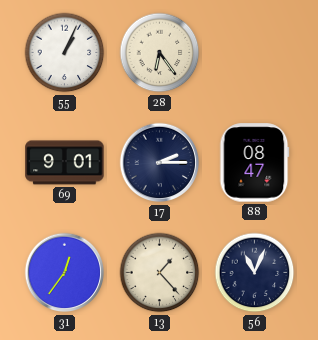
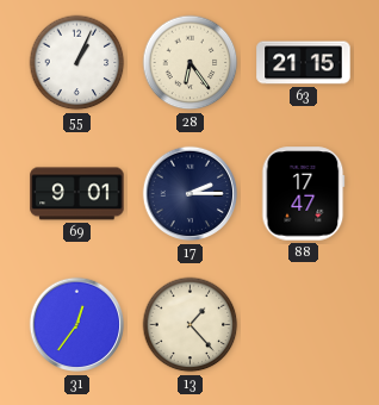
63: none -> 21:15 (304, 63)
88: 08:47 -> 17:47 (304, 194)
56: 11:04 -> none (255, 273)
